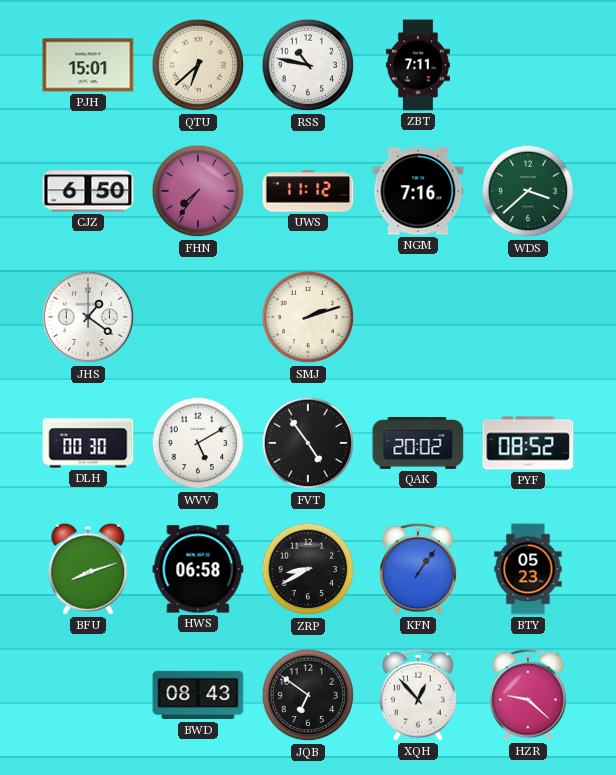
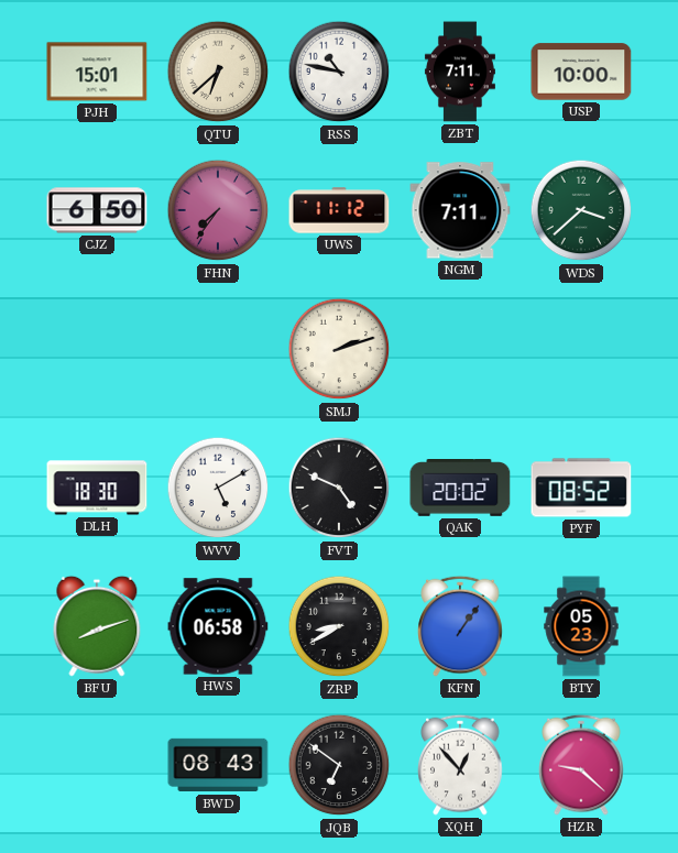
USP: none -> 10:00 (581, 72)
NGM: 7:16 -> 7:11 (460, 210)
JHS: 1:21 -> none (88, 317)
DLH: 00:30 -> 18:30 (97, 488)
FVT: 4:54 -> 4:49 (339, 488)
